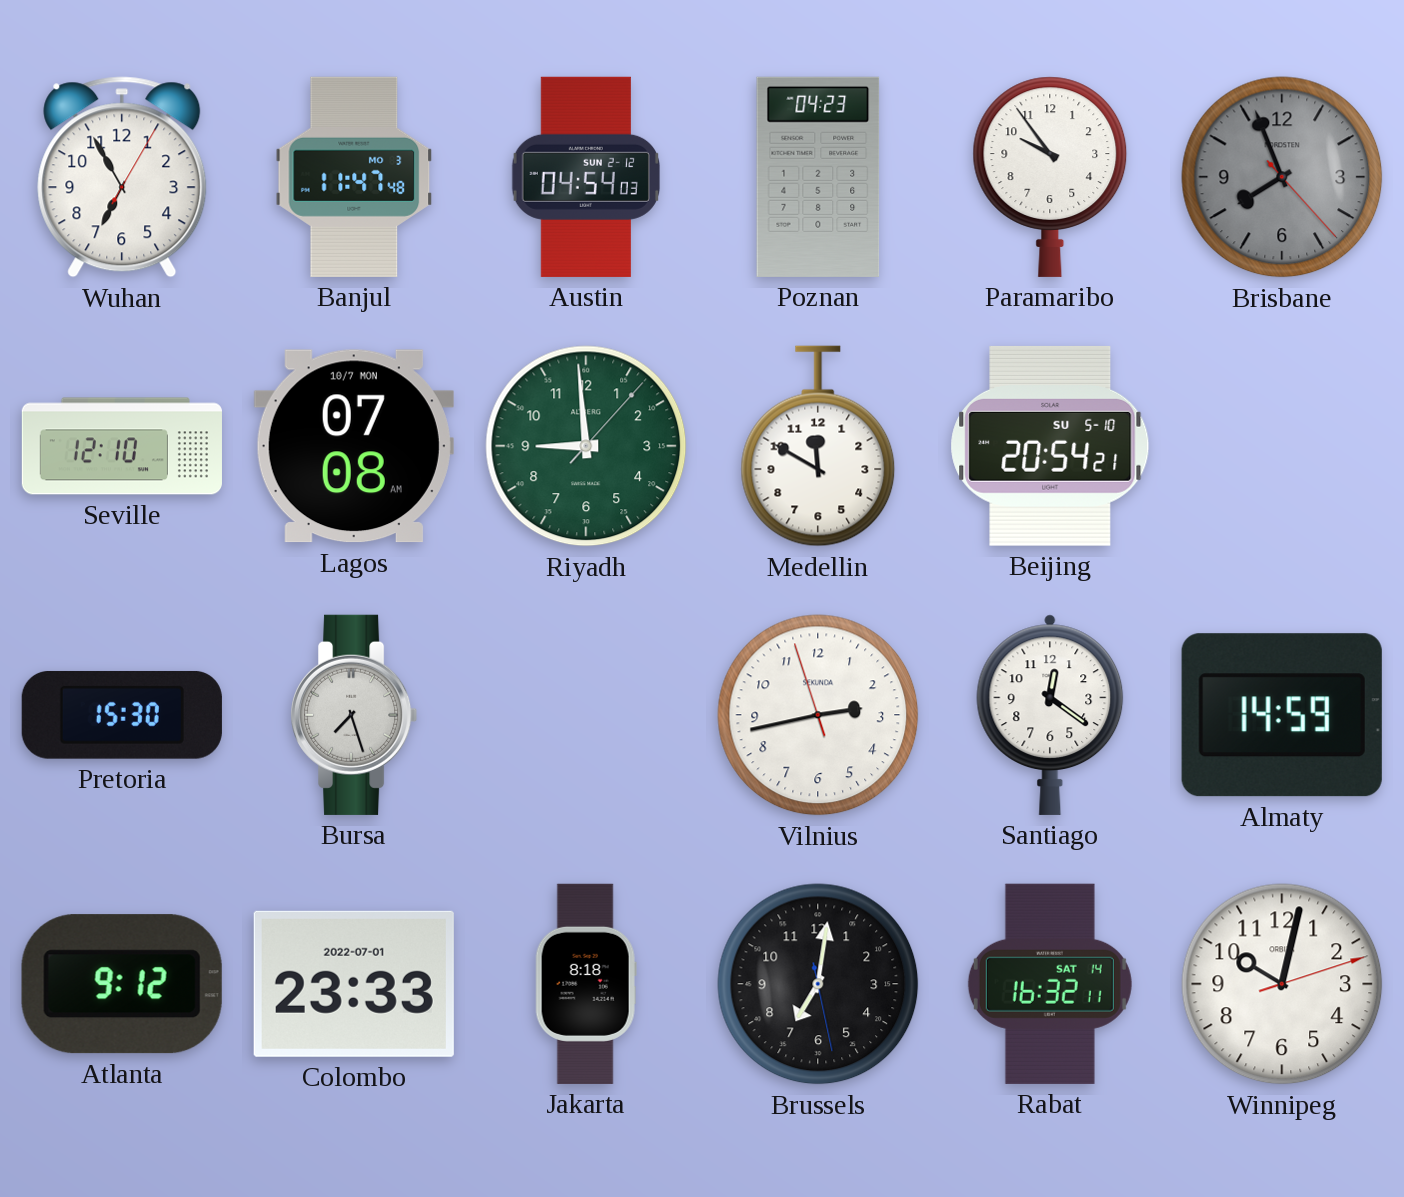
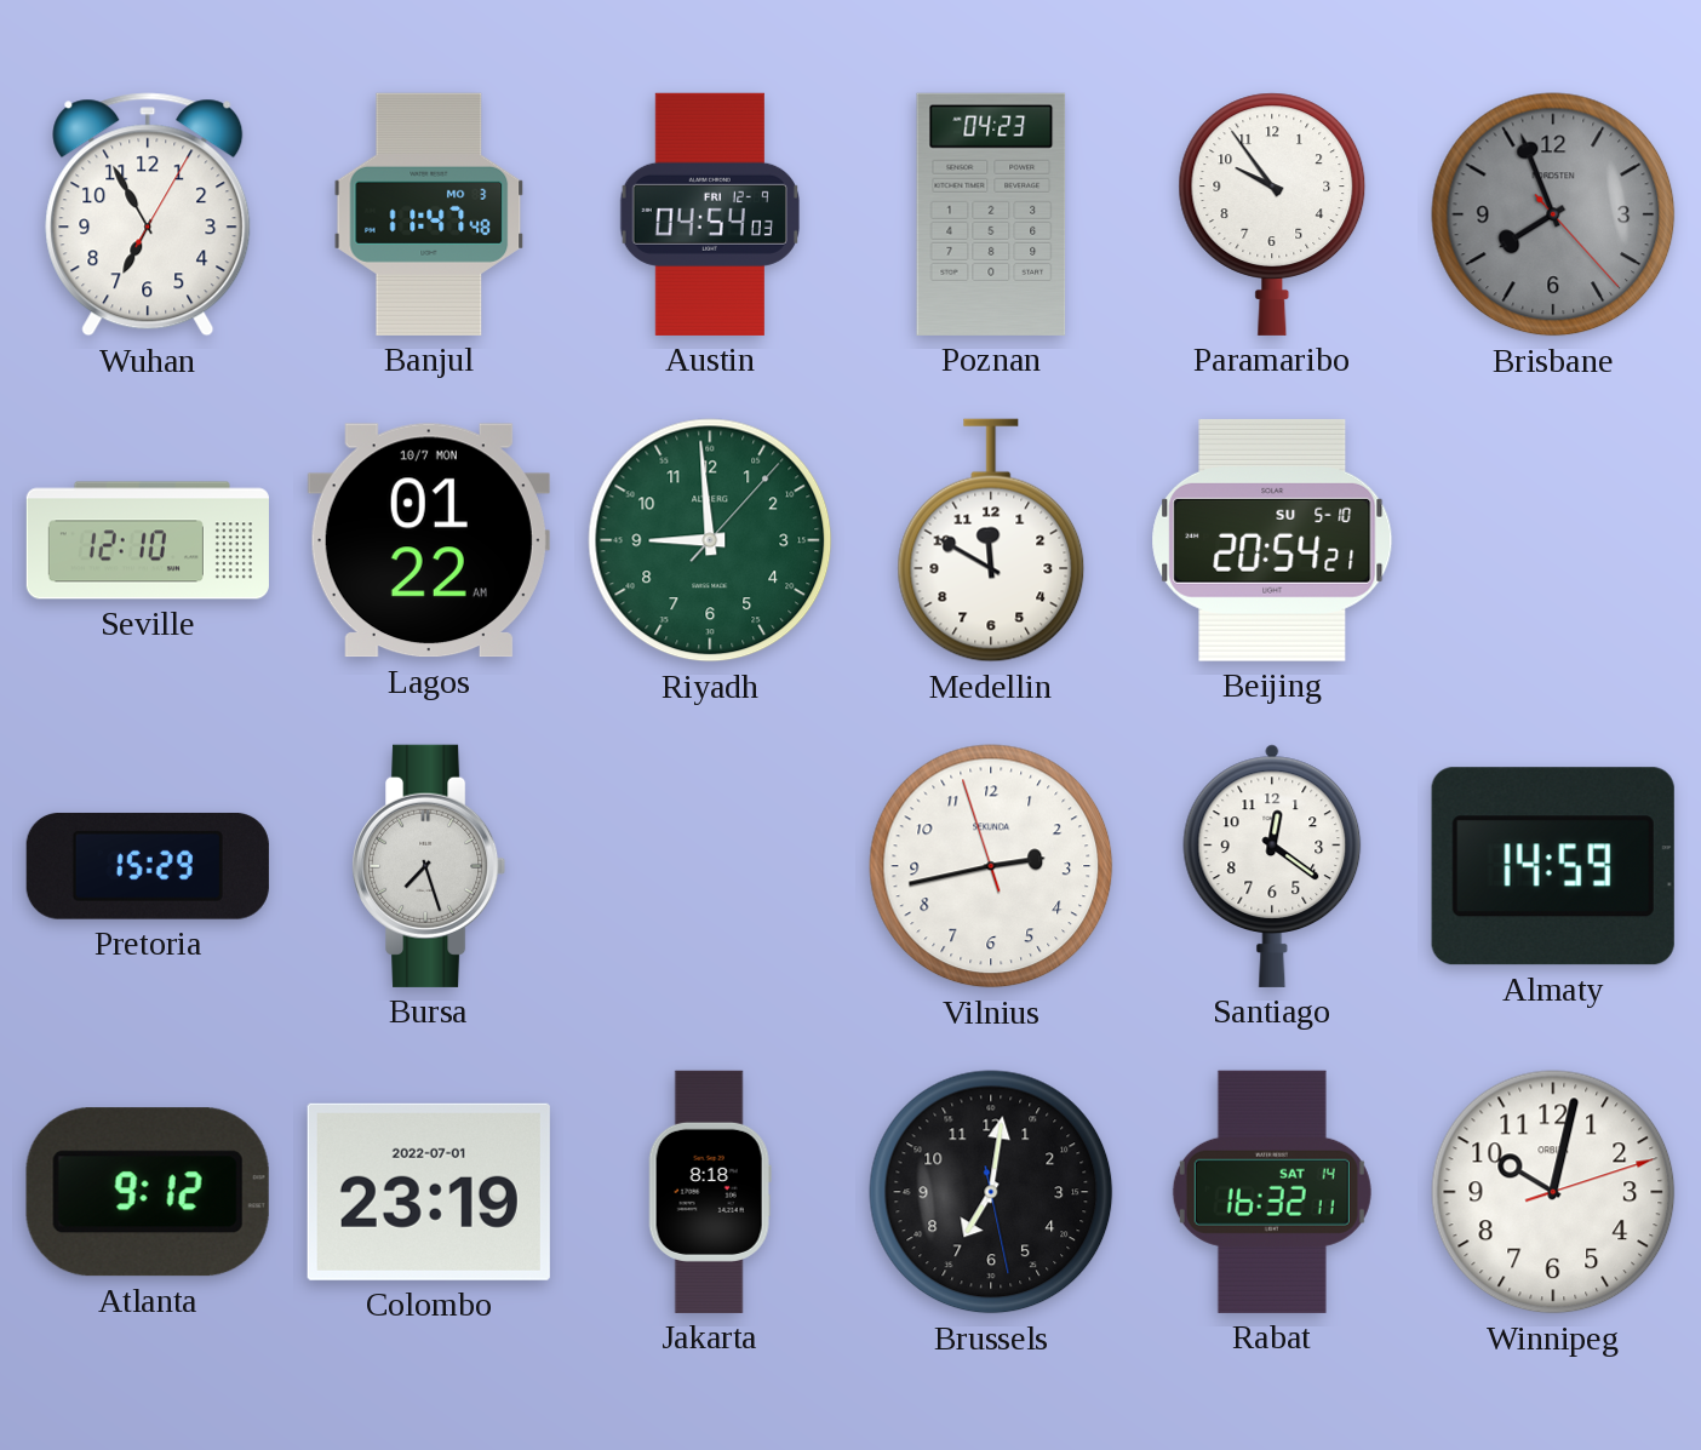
Austin date: SUN 2-12 -> FRI 12-9 (709, 214)
Lagos: 07:08 -> 01:22 (429, 540)
Pretoria: 15:30 -> 15:29 (148, 866)
Colombo: 23:33 -> 23:19 (429, 1192)
